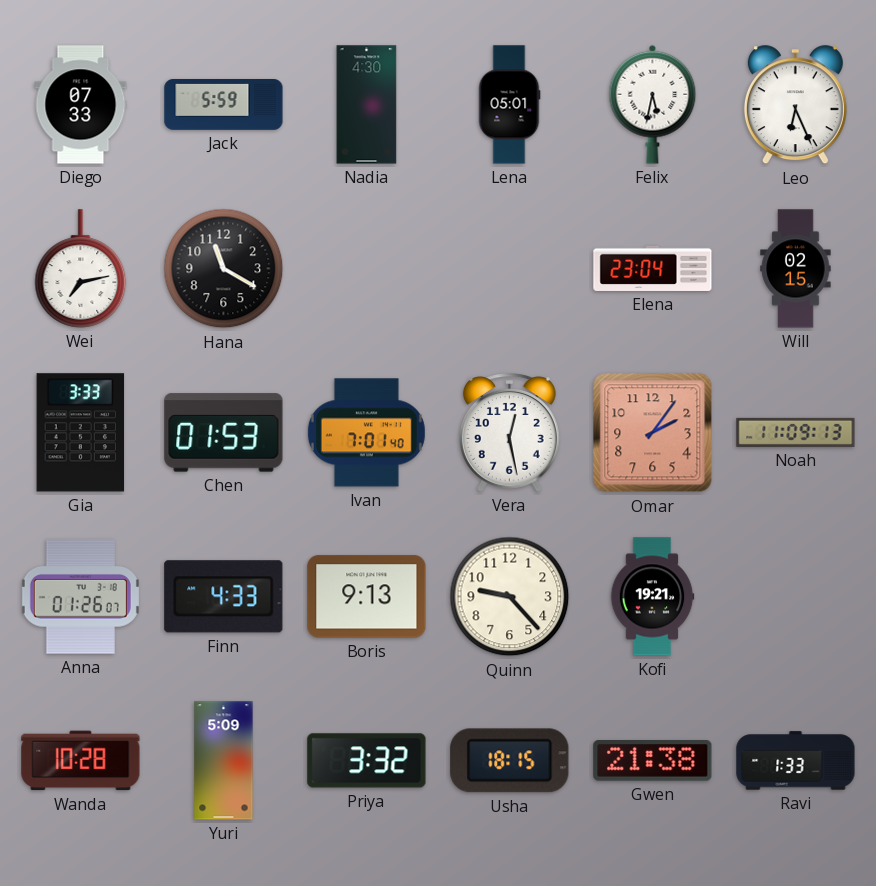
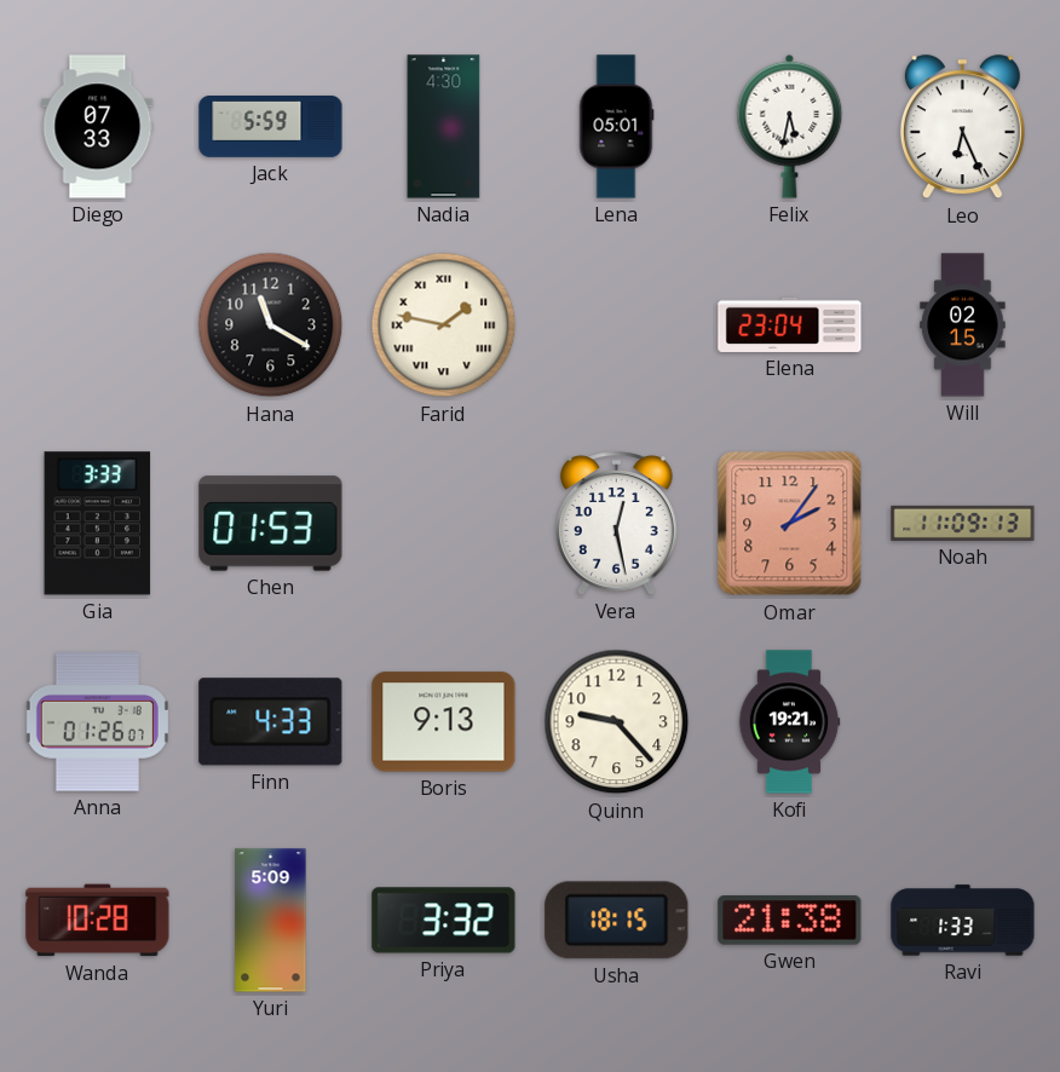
Wei: 7:13 -> none (81, 269)
Farid: none -> 1:47 (444, 325)
Ivan: 7:01 -> none (366, 433)
